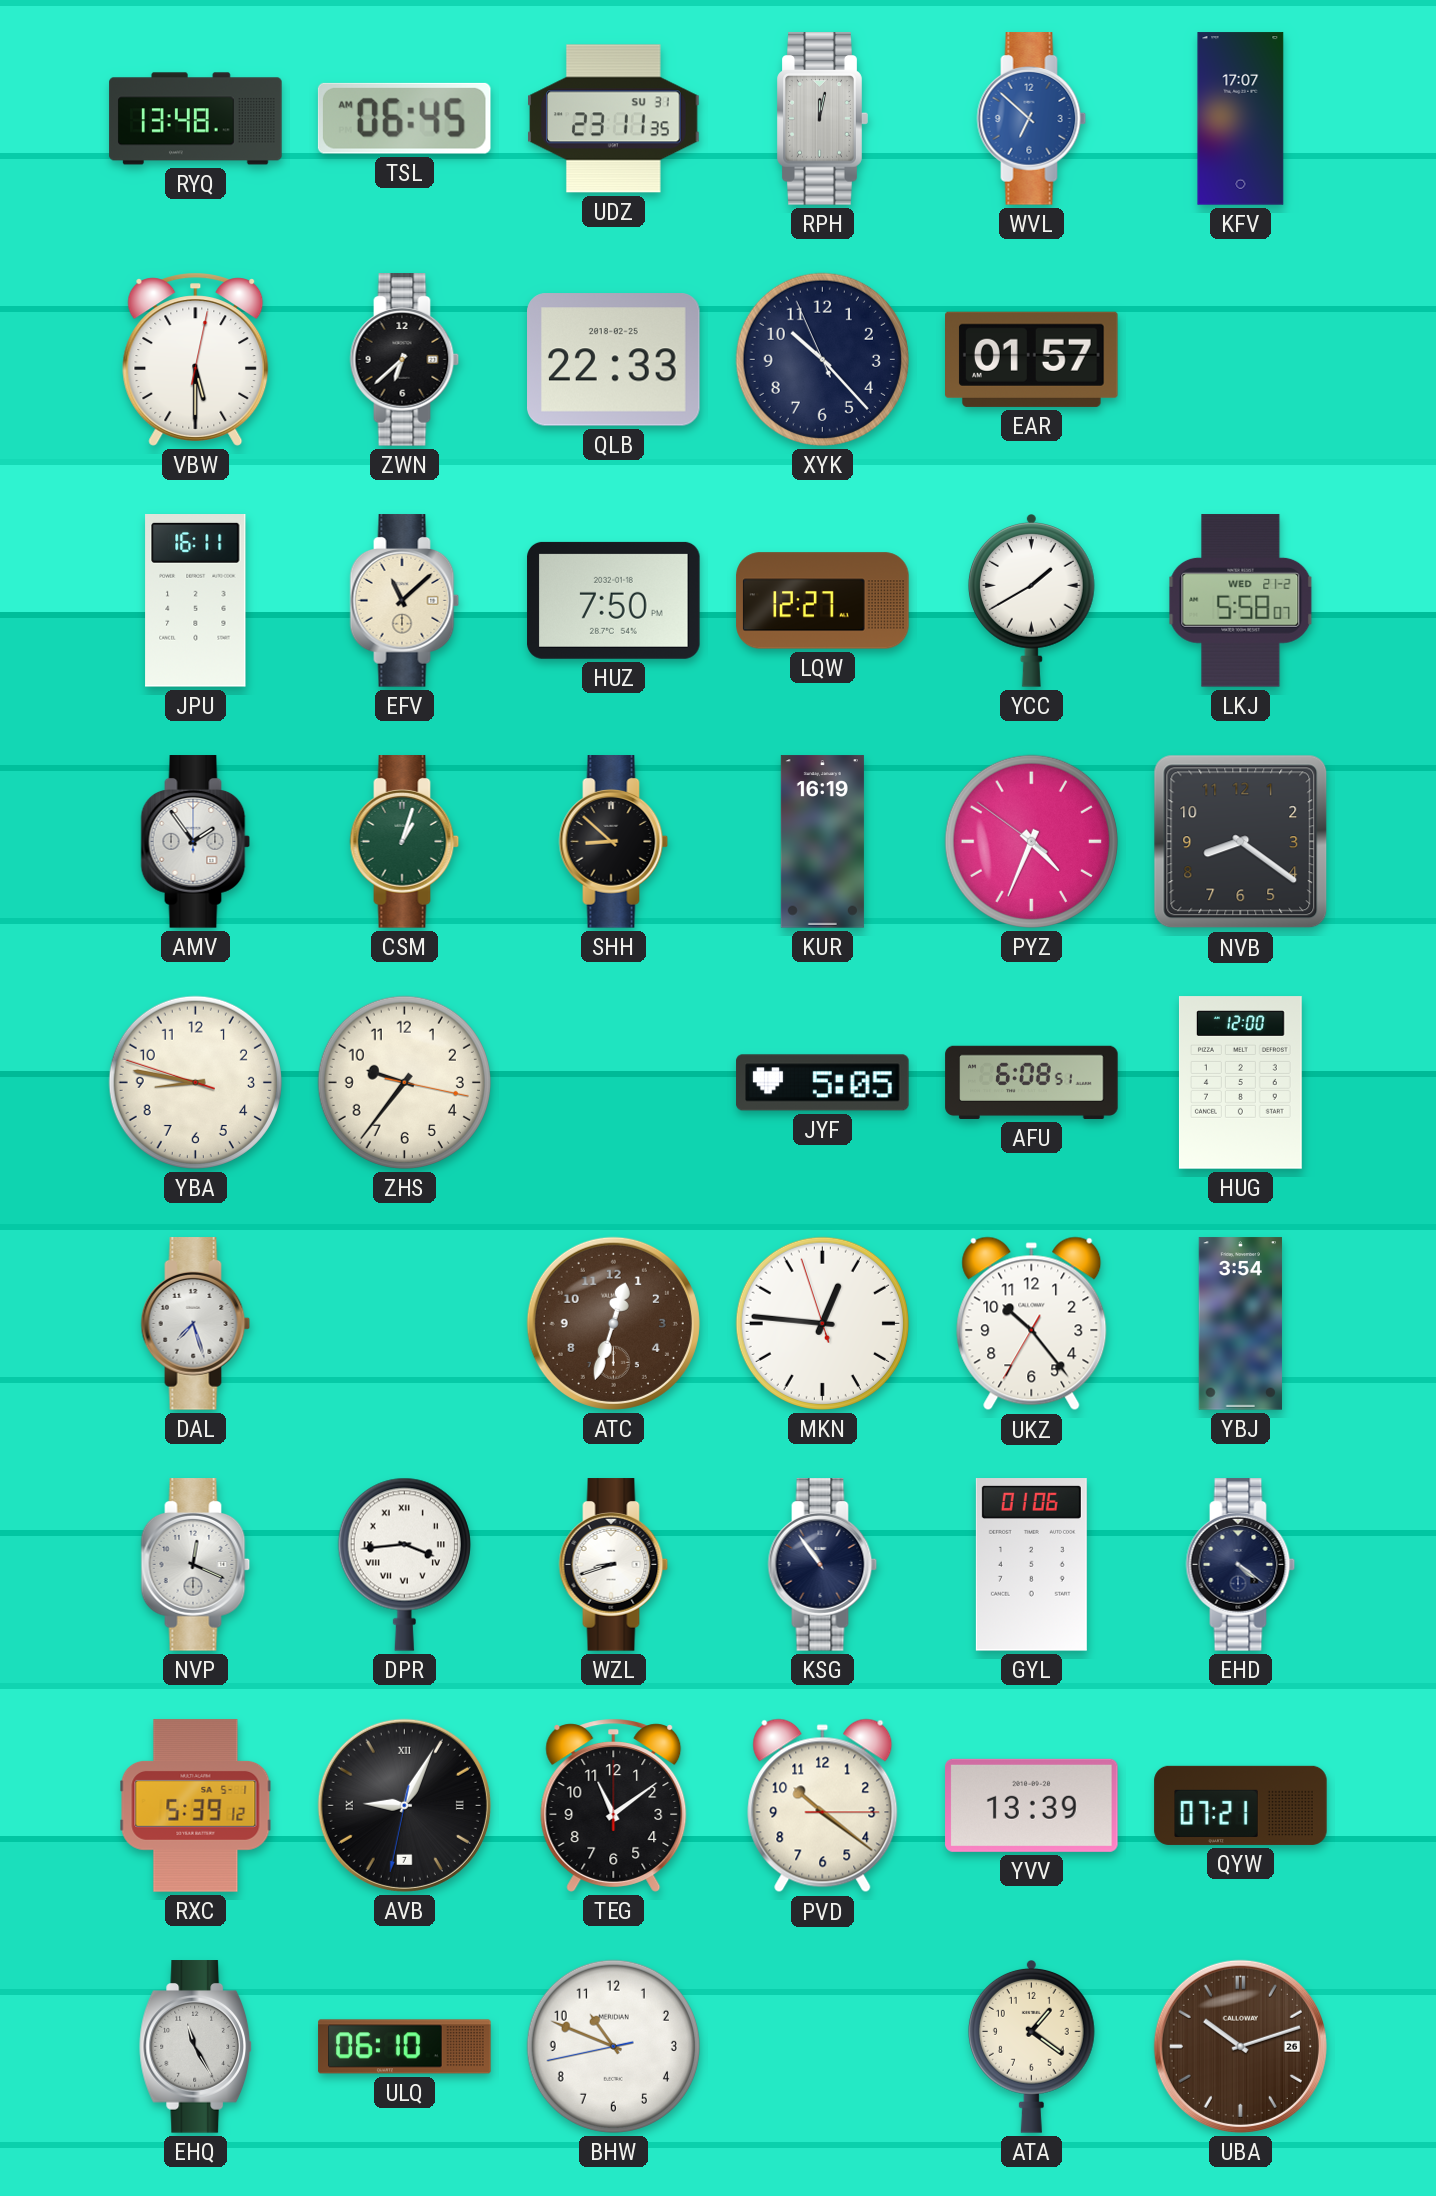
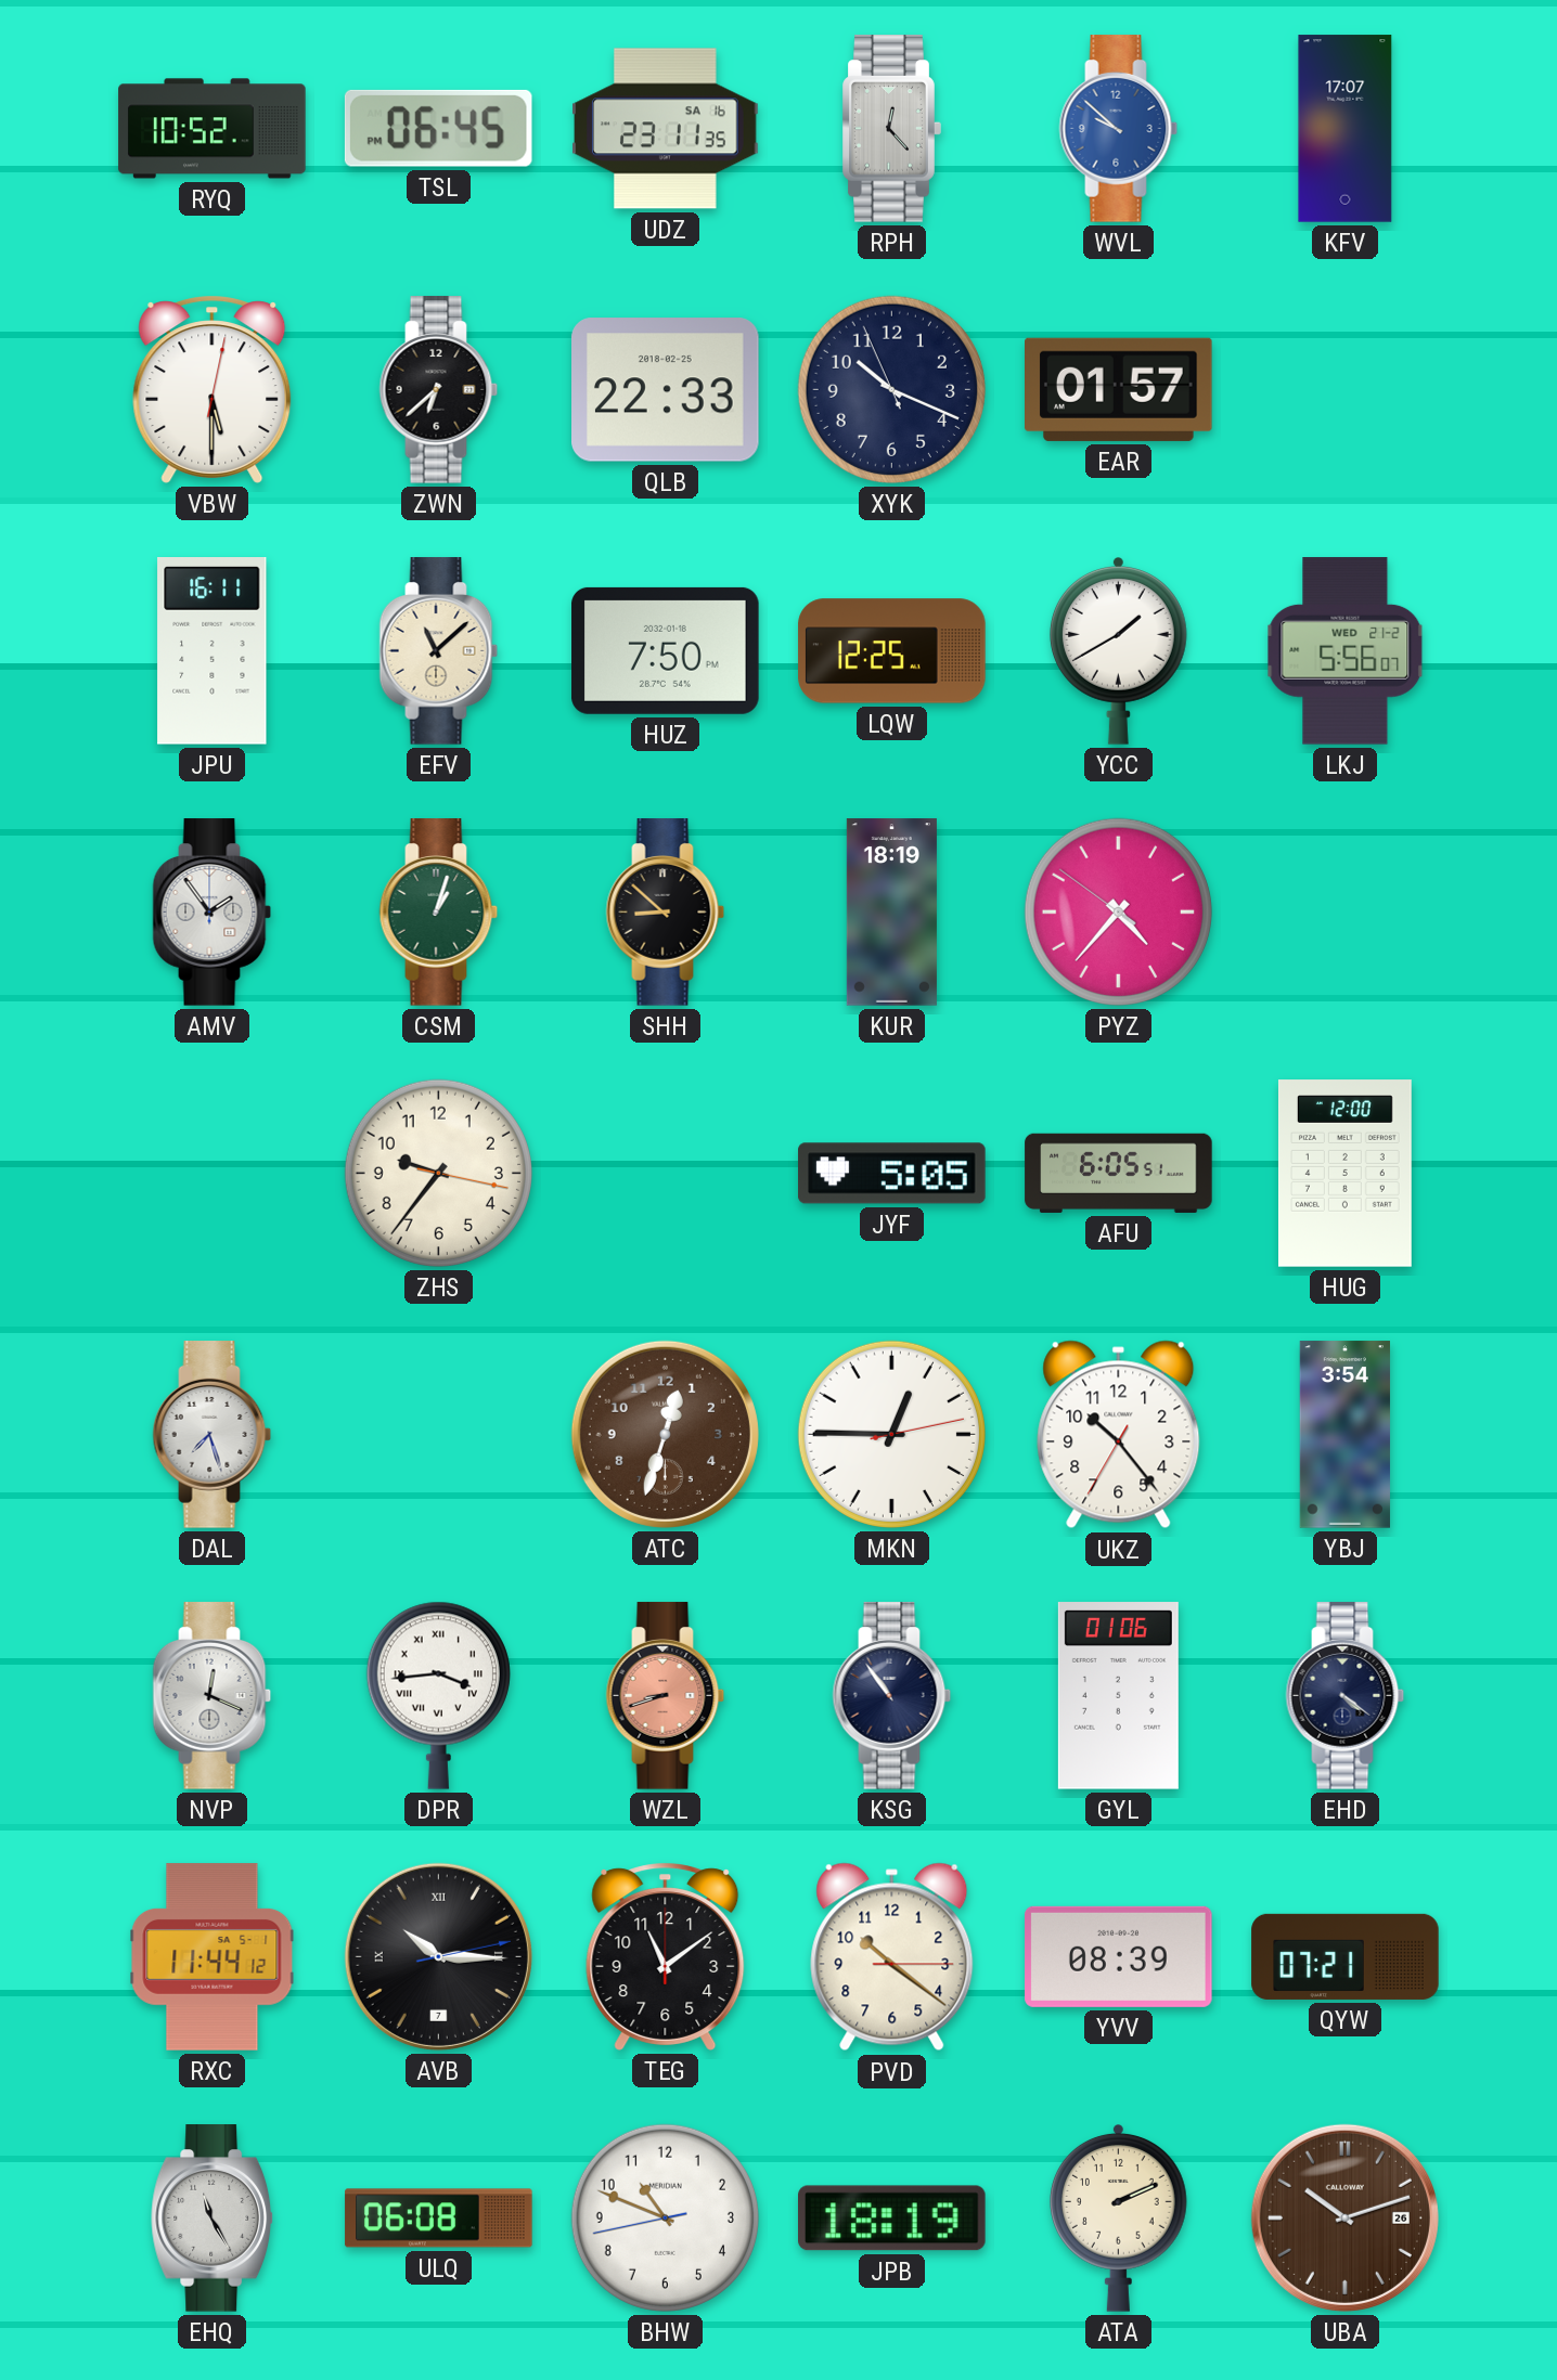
RYQ: 13:48 -> 10:52 (213, 129)
TSL: 06:45 AM -> 06:45 PM (438, 128)
UDZ date: SU 31 -> SA 16 (666, 129)
RPH: 12:02 -> 12:23 (891, 129)
WVL: 6:52 -> 9:52 (1119, 129)
XYK: 10:22 -> 10:18 (891, 389)
LQW: 12:27 -> 12:25 (892, 651)
LKJ: 5:58 -> 5:56 (1346, 651)
KUR: 16:19 -> 18:19 (891, 913)
PYZ: 4:33 -> 4:36 (1118, 911)
NVB: 8:21 -> none (1241, 842)
YBA: 8:46 -> none (195, 1082)
AFU: 6:08 -> 6:05 (1119, 1173)
MKN: 12:45:57 -> 12:45:13 (891, 1434)
WZL dial: white -> salmon (666, 1696)
RXC: 5:39 -> 11:44 (213, 1957)
AVB: 9:04 -> 10:15 (438, 1956)
YVV: 13:39 -> 08:39 (1119, 1956)
ULQ: 06:10 -> 06:08 (439, 2219)
JPB: none -> 18:19 (892, 2219)
ATA: 1:21 -> 2:11 (1118, 2219)
